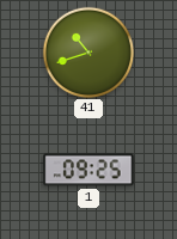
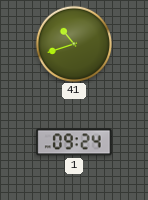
1: 09:25 -> 09:24 (74, 142)
